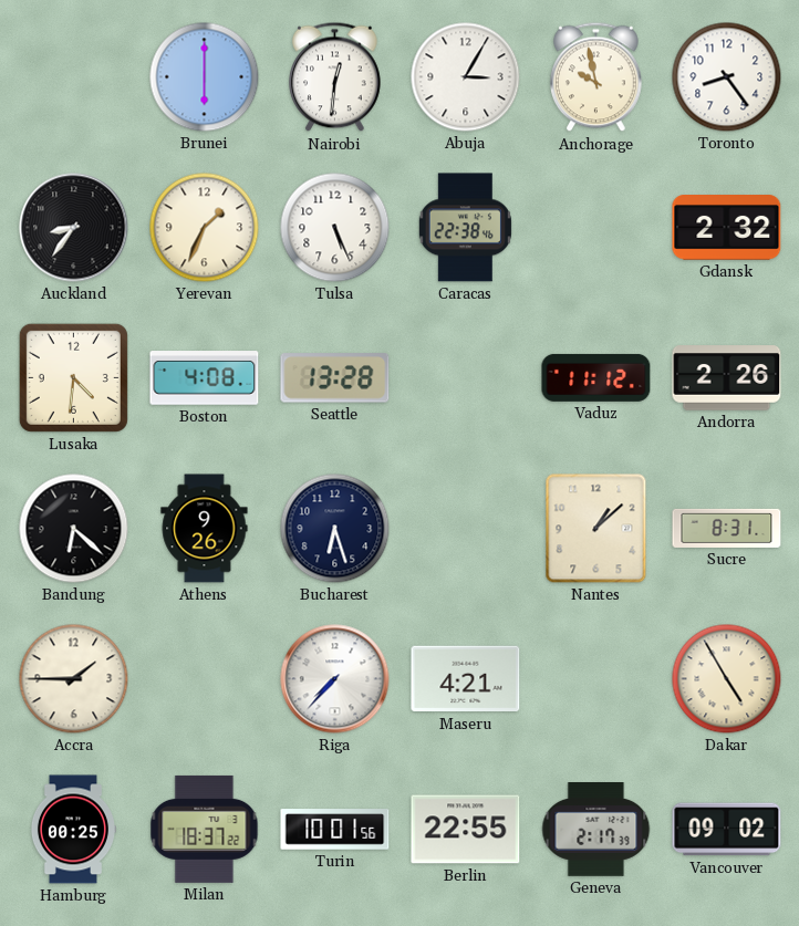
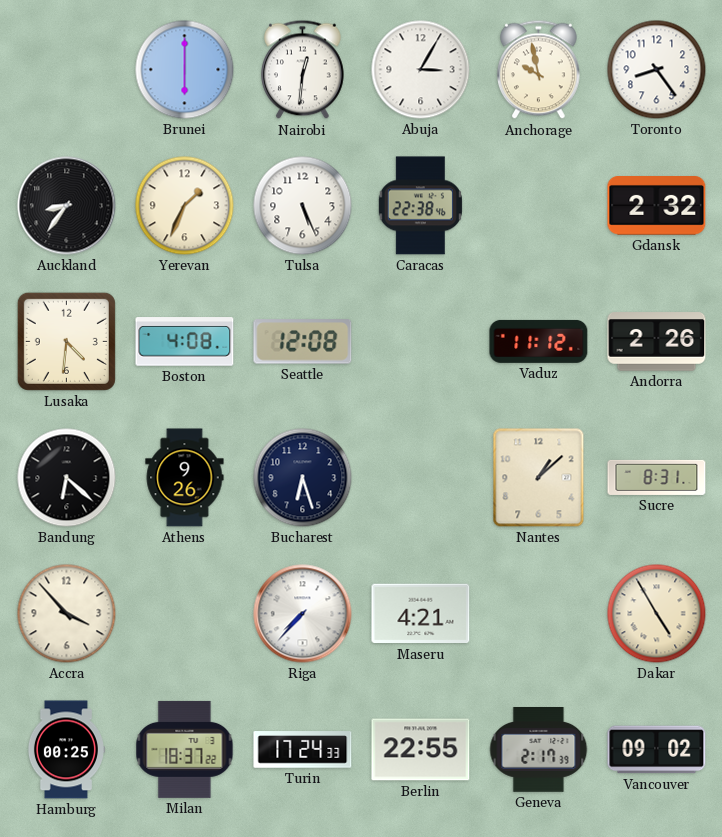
Seattle: 13:28 -> 12:08 (303, 342)
Accra: 1:45 -> 3:53 (67, 614)
Turin: 10:01 -> 17:24 (303, 750)
